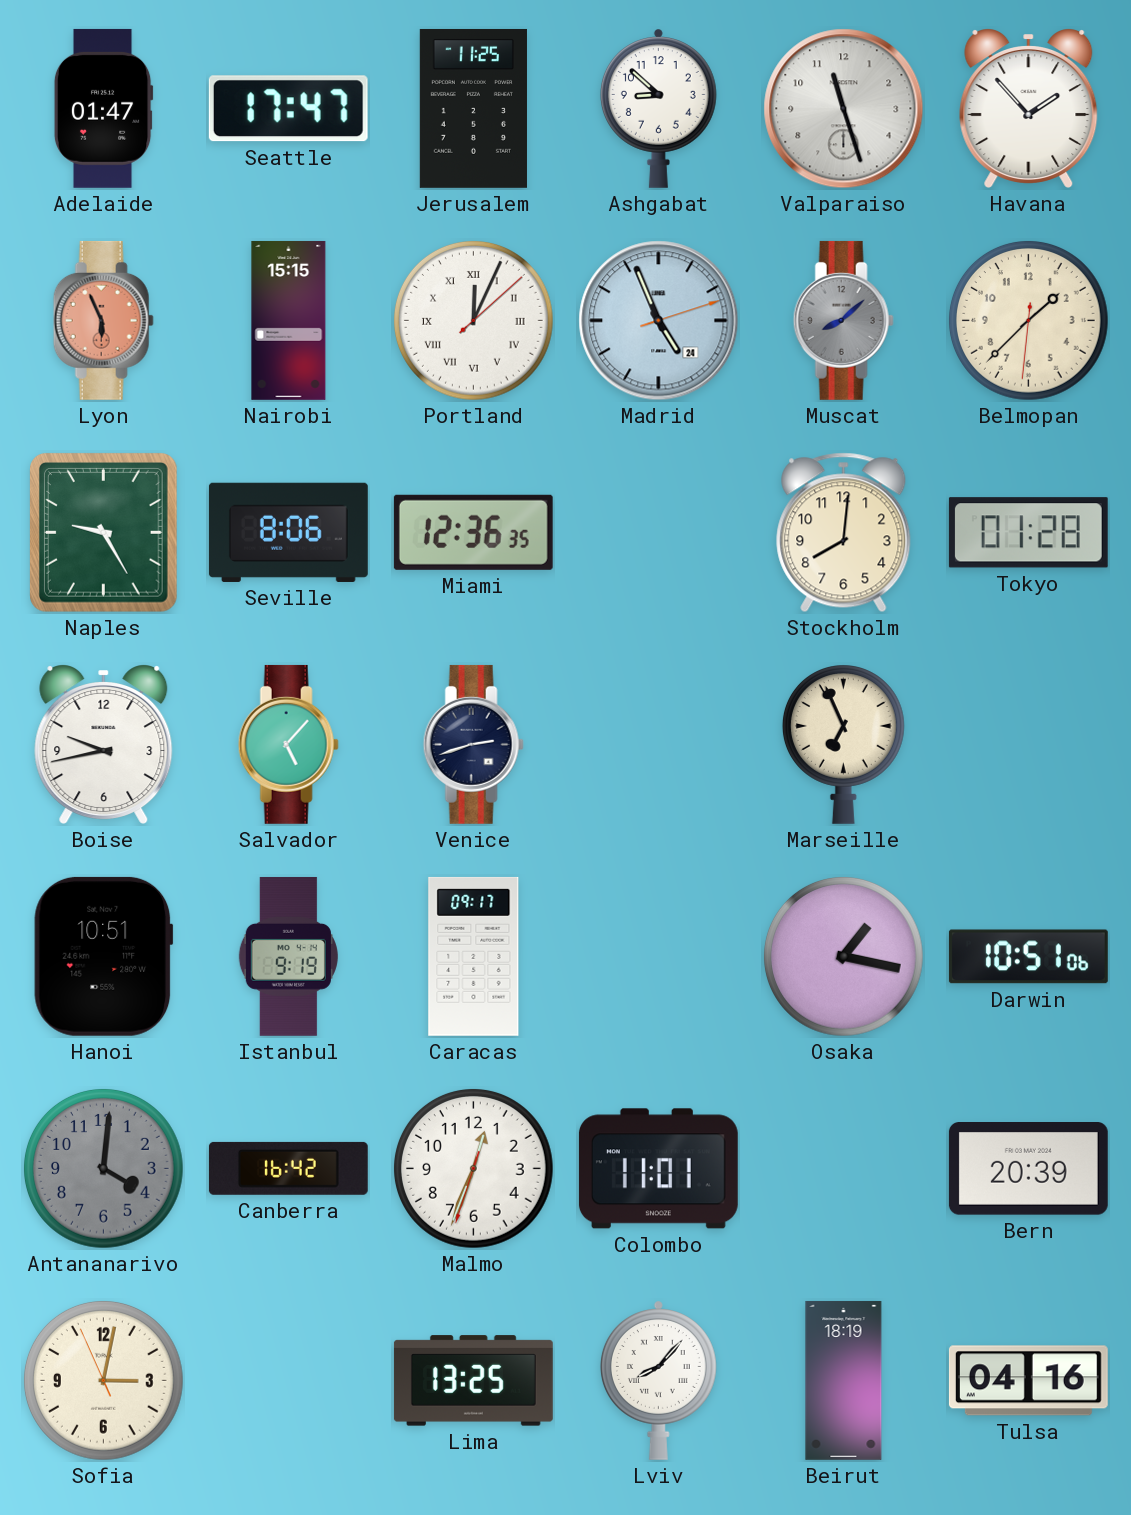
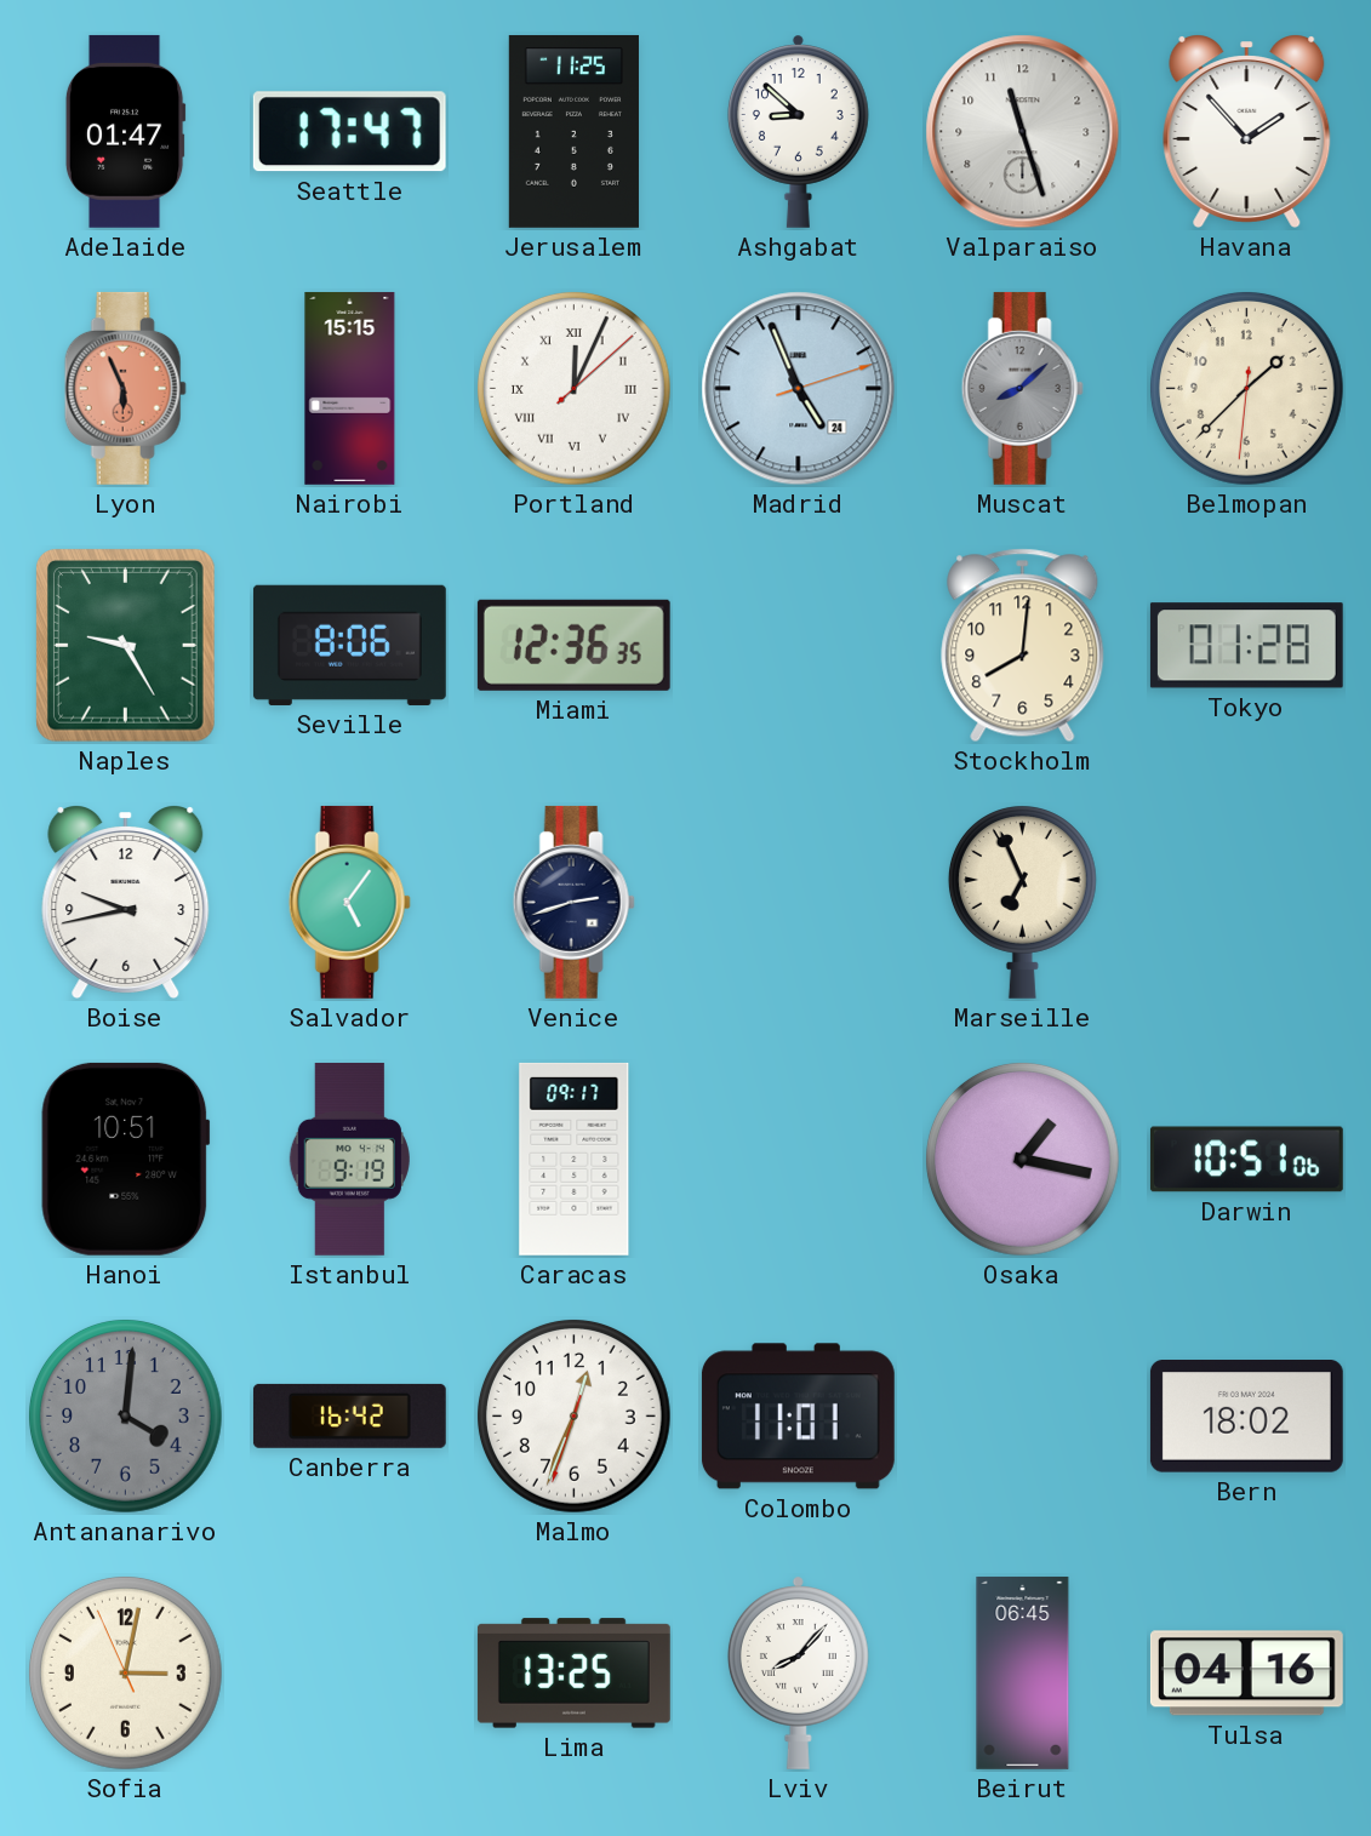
Salvador: 5:07 -> 5:06 (349, 902)
Bern: 20:39 -> 18:02 (1246, 1417)
Beirut: 18:19 -> 06:45 (1023, 1672)
